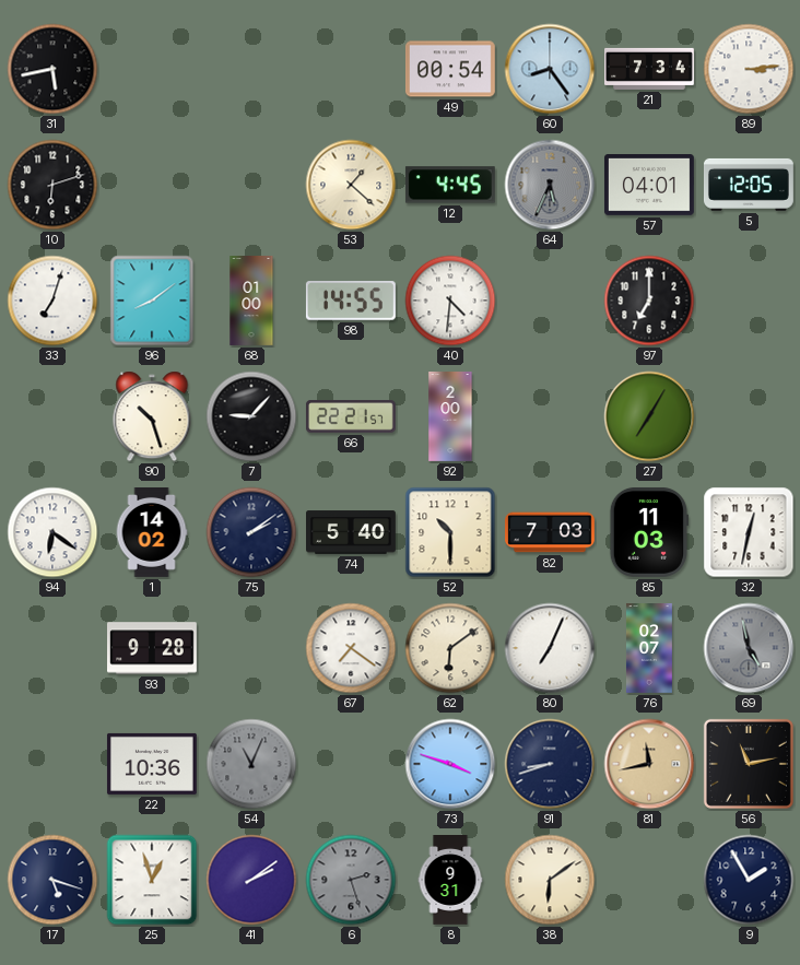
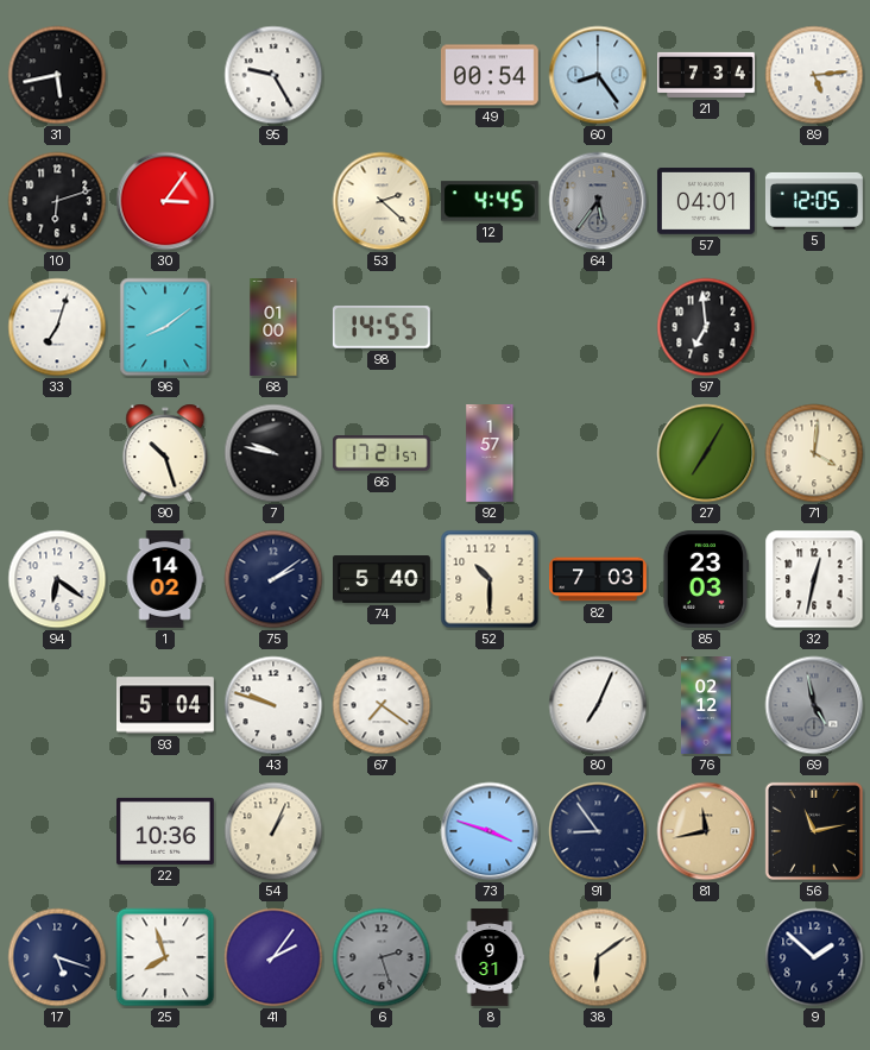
95: none -> 9:25 (273, 75)
89: 3:14 -> 5:14 (814, 75)
30: none -> 3:06 (165, 201)
53: 1:22 -> 2:22 (382, 201)
64: 5:34 -> 5:36 (598, 201)
40: 4:31 -> none (450, 301)
97: 7:00 -> 6:59 (706, 327)
7: 9:07 -> 9:47 (273, 453)
66: 22:21 -> 17:21 (382, 453)
92: 2:00 -> 1:57 (490, 454)
71: none -> 4:01 (814, 453)
85: 11:03 -> 23:03 (705, 579)
93: 9:28 -> 5:04 (166, 705)
43: none -> 9:48 (273, 705)
62: 6:09 -> none (450, 648)
76: 02:07 -> 02:12 (706, 706)
54: 11:04 -> 1:04 (273, 831)
54 dial: grey -> cream (273, 831)
91: 8:42 -> 8:54 (598, 831)
25: 12:57 -> 7:57 (165, 957)
41: 2:09 -> 2:06 (273, 957)
9: 1:55 -> 1:52 (814, 957)
